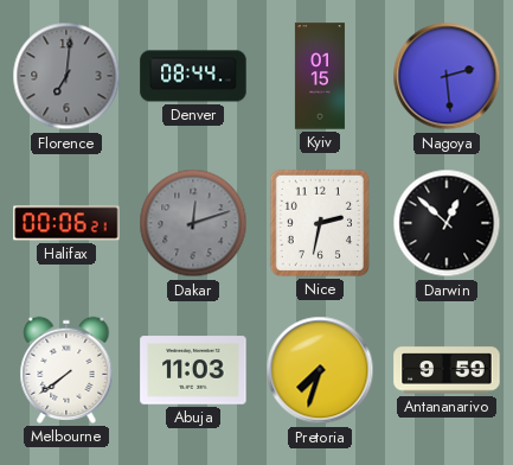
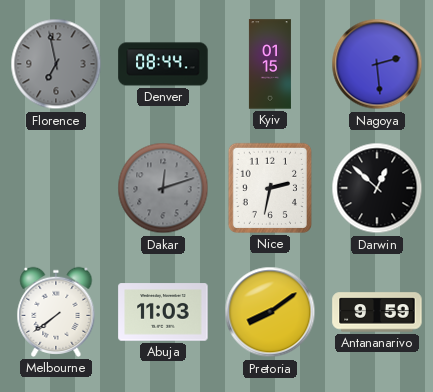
Florence: 7:01 -> 6:58 (56, 64)
Halifax: 00:06 -> none (66, 223)
Pretoria: 7:33 -> 8:09 (270, 312)
